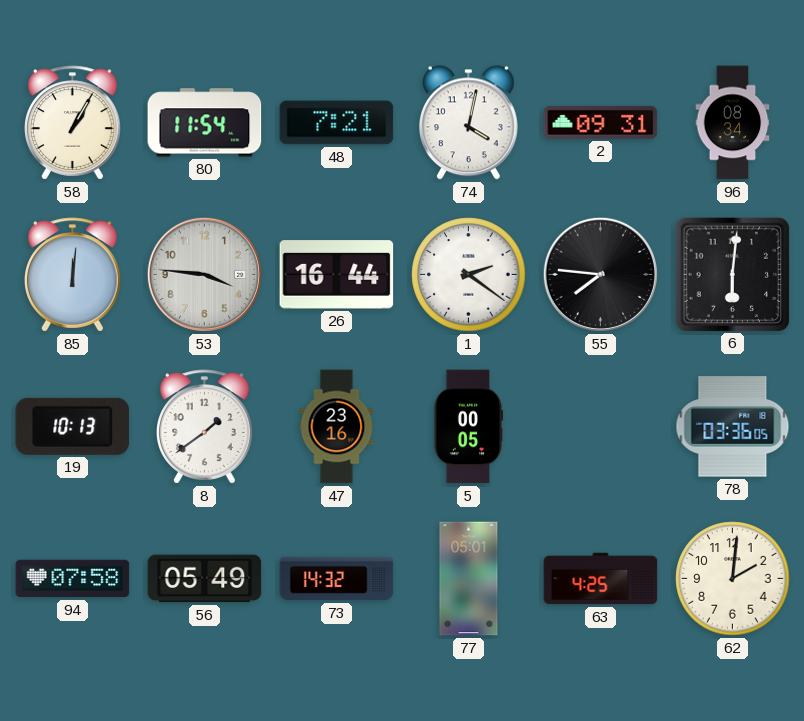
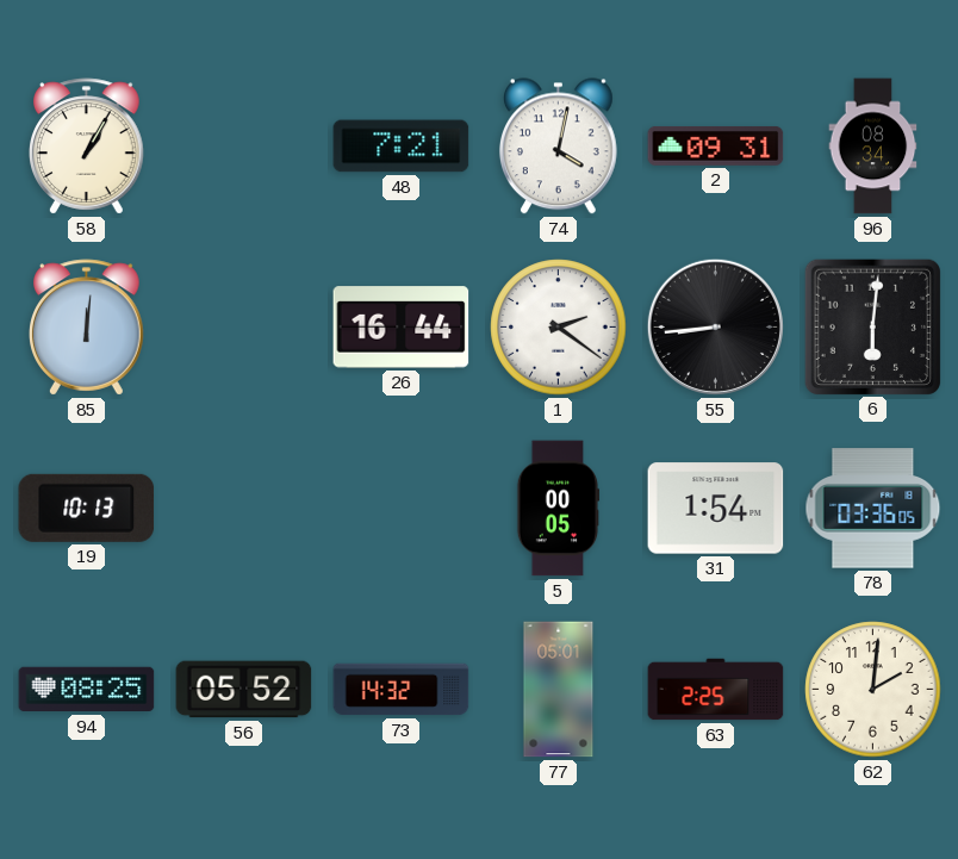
80: 11:54 -> none (205, 123)
53: 3:46 -> none (204, 274)
55: 7:46 -> 8:44 (715, 326)
8: 1:39 -> none (205, 427)
47: 23:16 -> none (337, 427)
31: none -> 1:54 (716, 509)
94: 07:58 -> 08:25 (87, 690)
56: 05:49 -> 05:52 (244, 690)
63: 4:25 -> 2:25 (716, 690)
